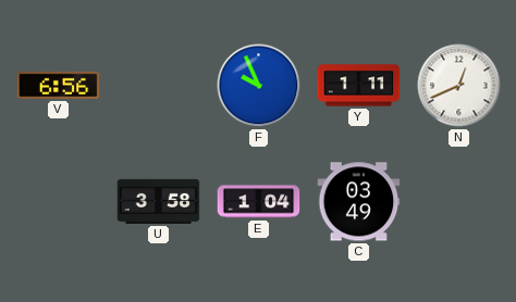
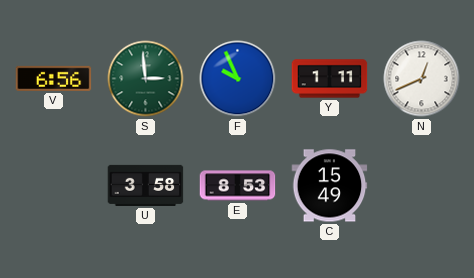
S: none -> 2:59 (146, 79)
E: 1:04 -> 8:53 (238, 186)
C: 03:49 -> 15:49 (330, 186)
